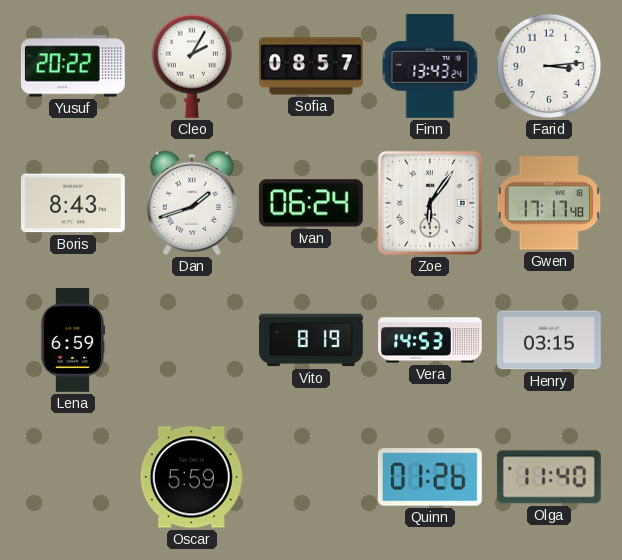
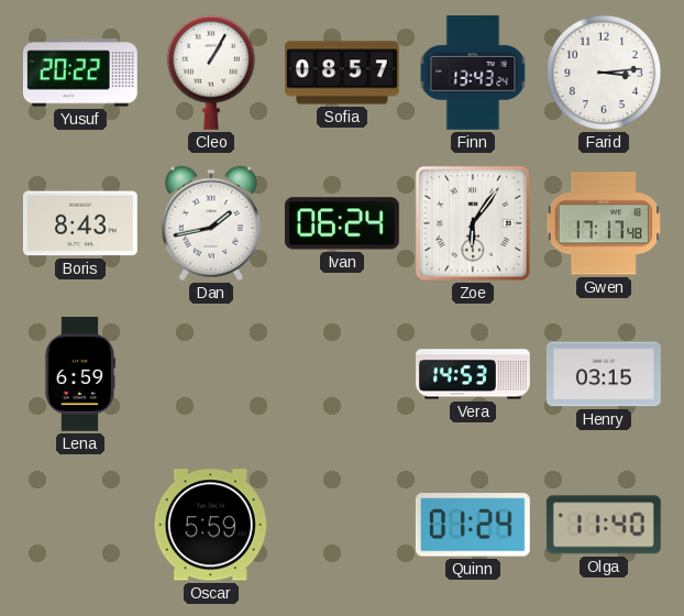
Cleo: 2:05 -> 1:05 (210, 73)
Dan: 1:42 -> 1:43 (211, 223)
Vito: 8:19 -> none (311, 340)
Quinn: 01:26 -> 01:24 (473, 525)
